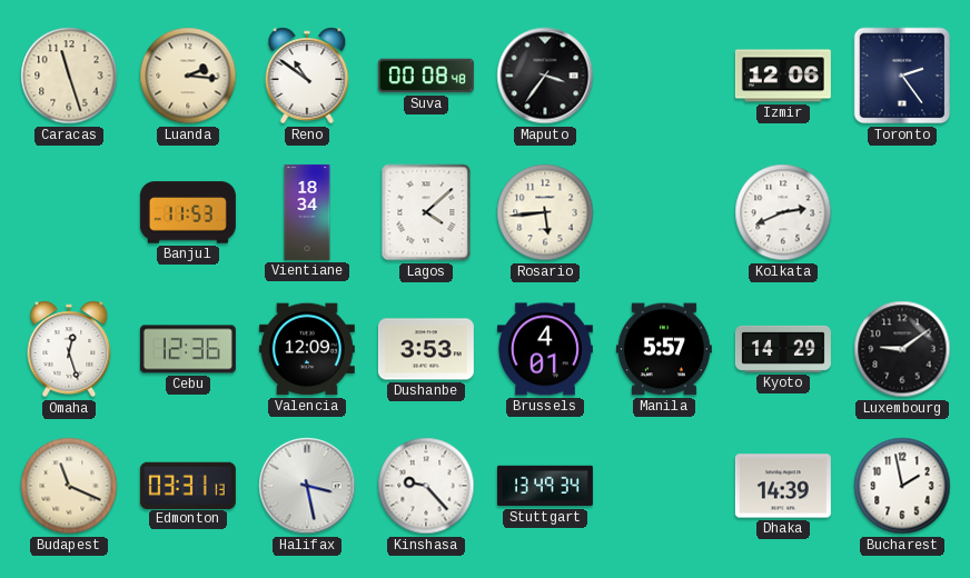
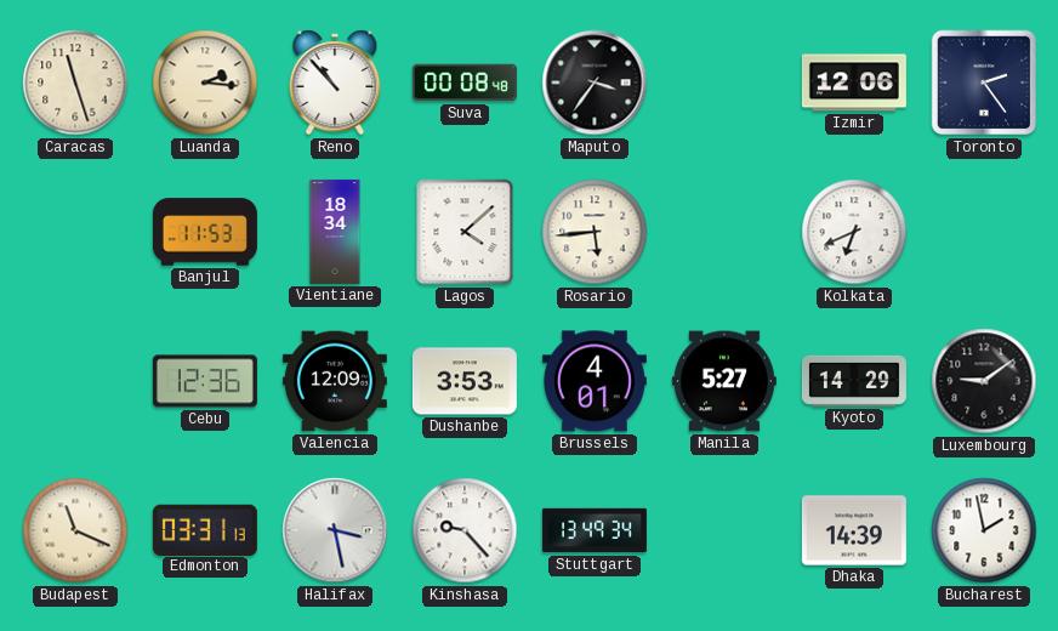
Reno: 10:51 -> 10:53 (335, 83)
Kolkata: 2:41 -> 6:41 (854, 232)
Omaha: 12:27 -> none (69, 349)
Manila: 5:57 -> 5:27 (724, 381)
